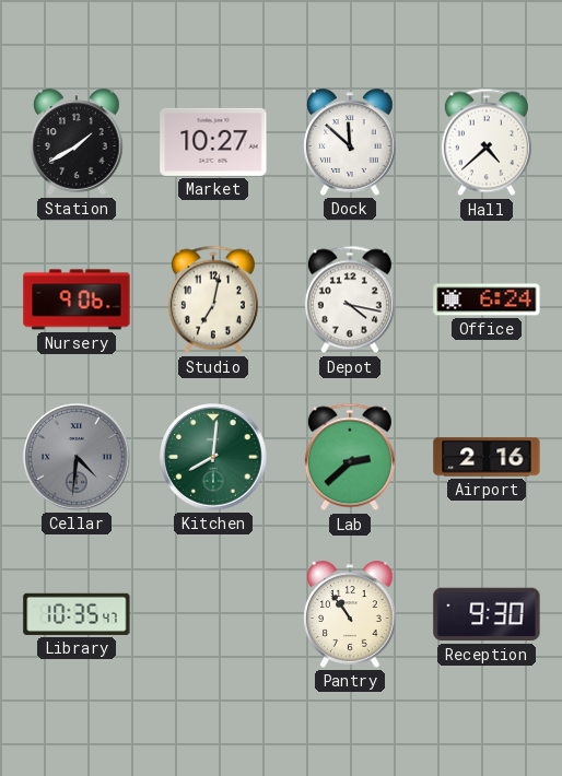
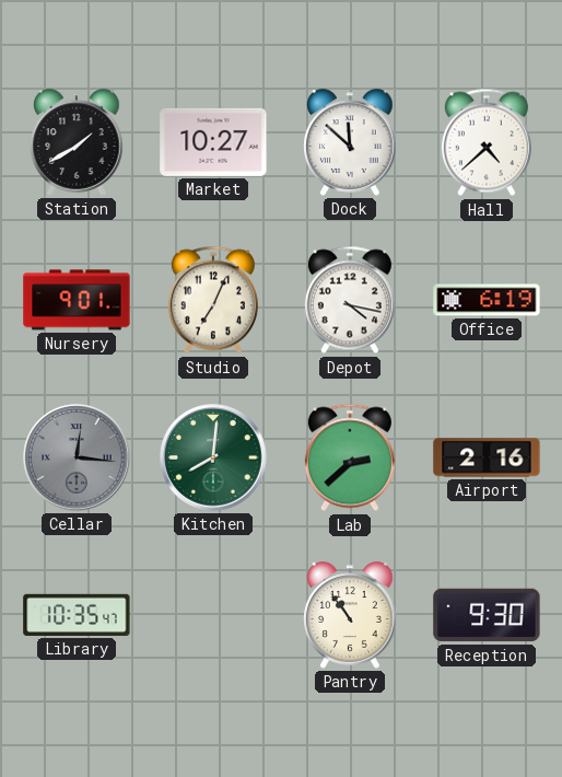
Nursery: 9:06 -> 9:01 (77, 300)
Studio: 7:02 -> 7:04 (213, 300)
Office: 6:24 -> 6:19 (487, 300)
Cellar: 4:31 -> 12:16 (77, 457)
